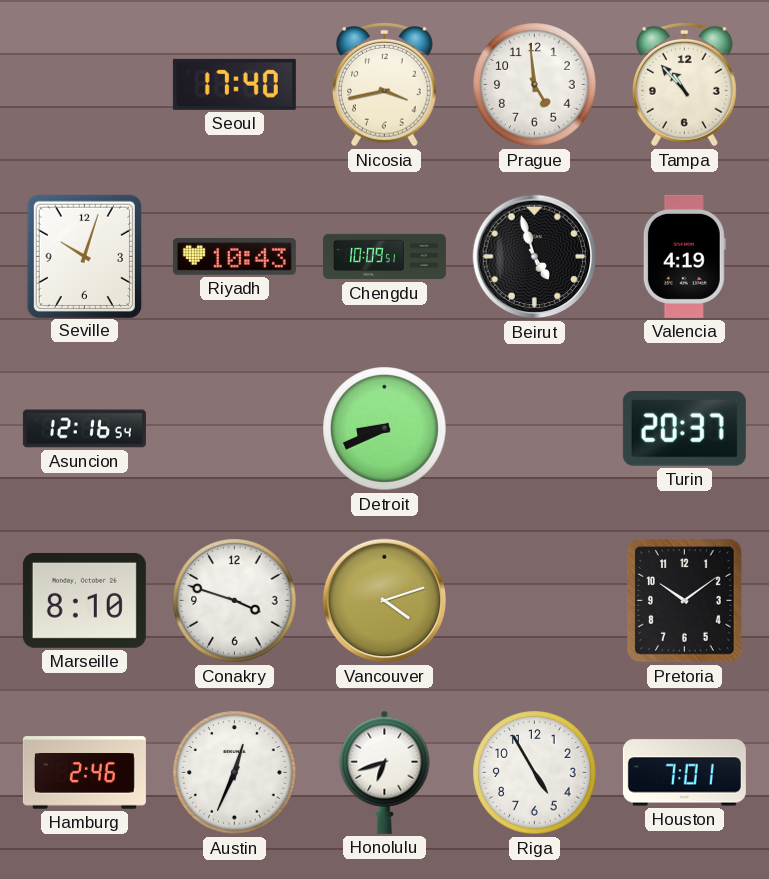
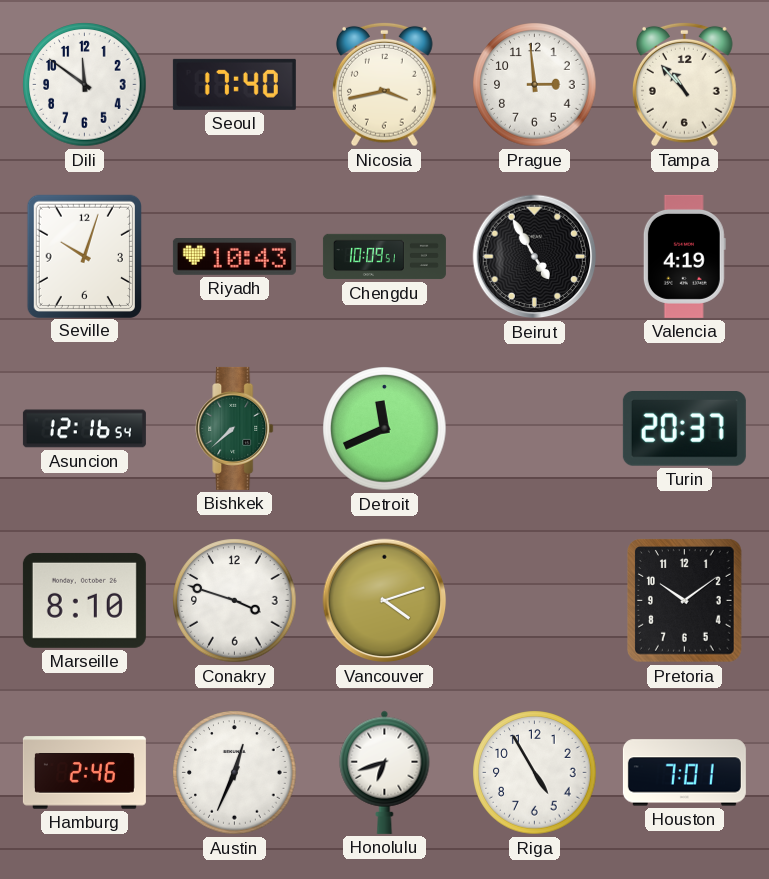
Dili: none -> 11:51 (85, 85)
Prague: 4:59 -> 2:59 (535, 85)
Beirut: 4:57 -> 4:55 (535, 257)
Bishkek: none -> 7:38 (235, 428)
Detroit: 8:41 -> 11:41 (385, 429)
